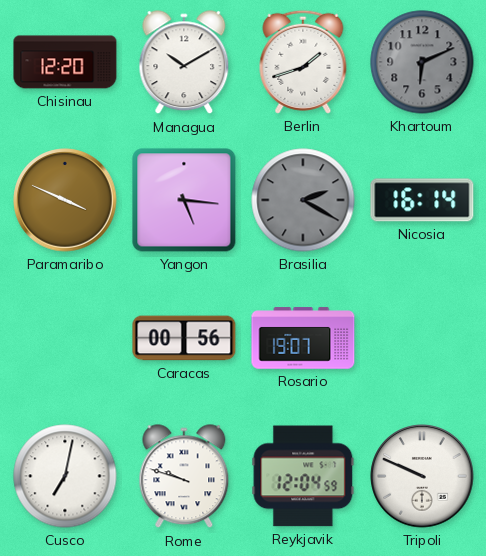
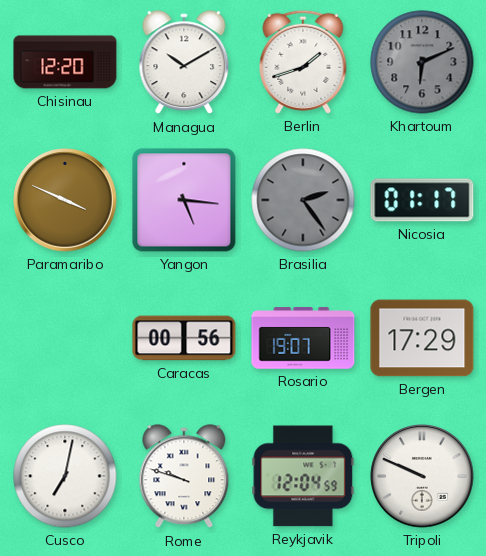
Brasilia: 2:20 -> 2:24 (303, 200)
Nicosia: 16:14 -> 01:17 (422, 200)
Bergen: none -> 17:29 (422, 338)
